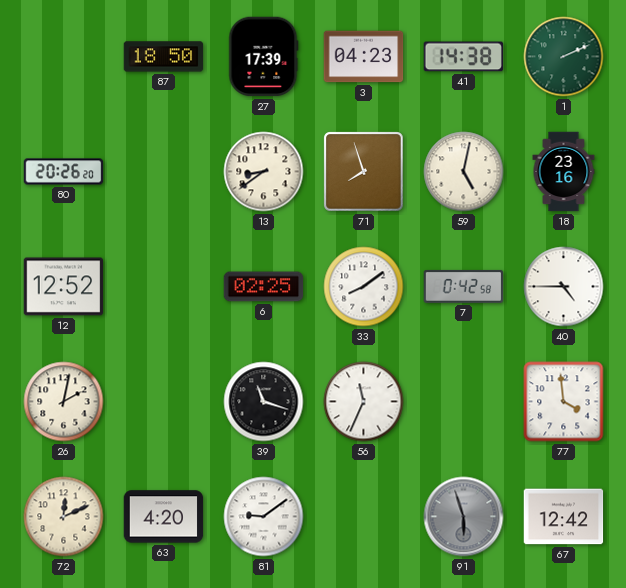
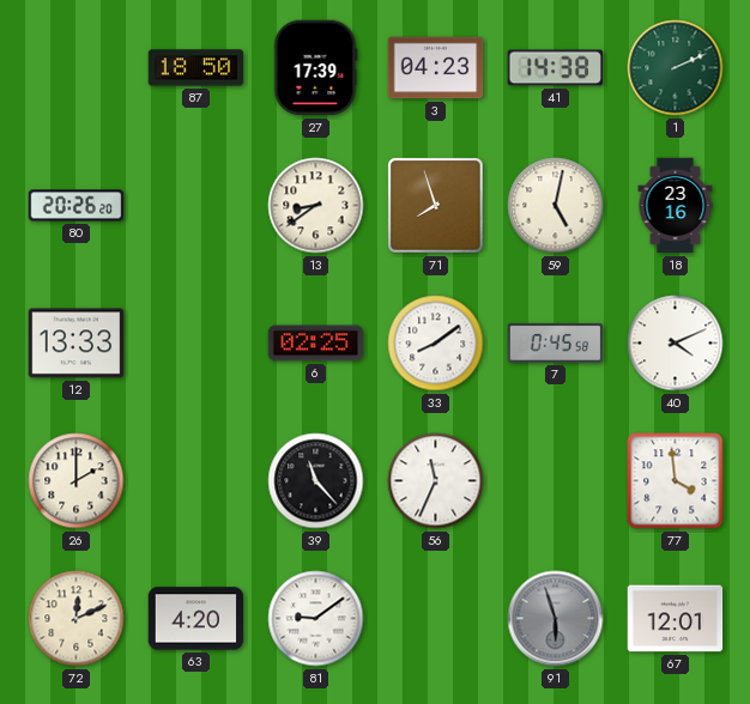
12: 12:52 -> 13:33 (77, 344)
7: 0:42 -> 0:45 (556, 342)
40: 4:45 -> 4:11 (676, 344)
26: 2:02 -> 2:00 (77, 481)
39: 11:18 -> 11:23 (316, 481)
67: 12:42 -> 12:01 (676, 619)
